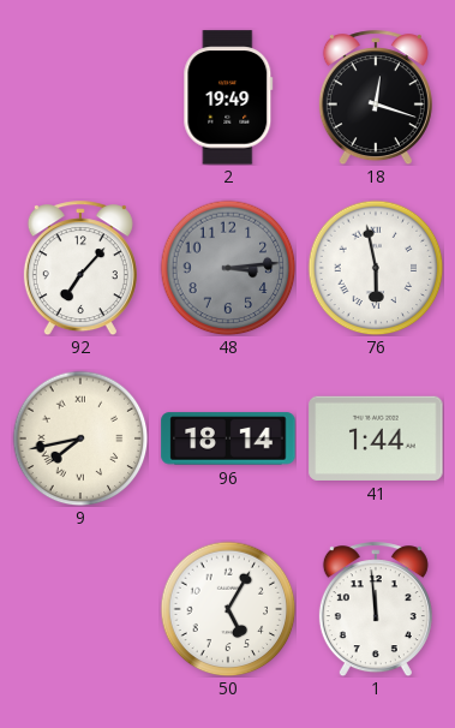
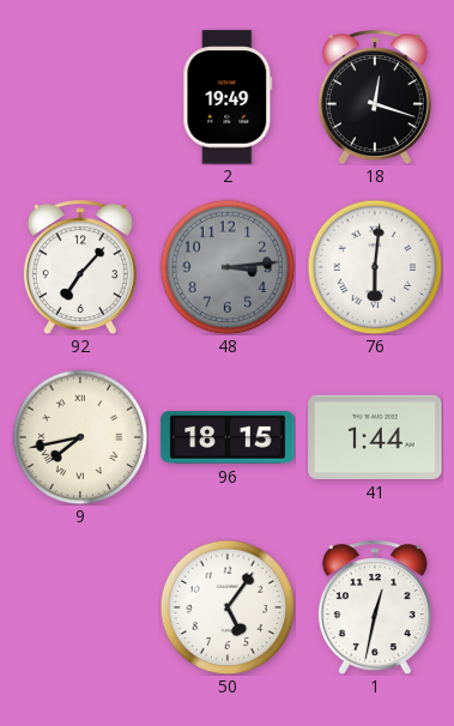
76: 5:58 -> 6:01 (375, 267)
96: 18:14 -> 18:15 (228, 437)
50: 5:05 -> 5:06 (228, 607)
1: 11:59 -> 12:32 (375, 607)
